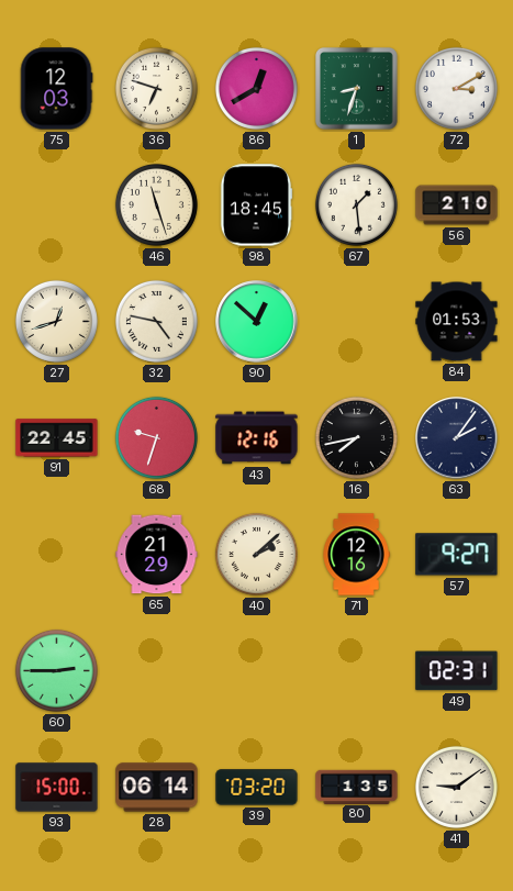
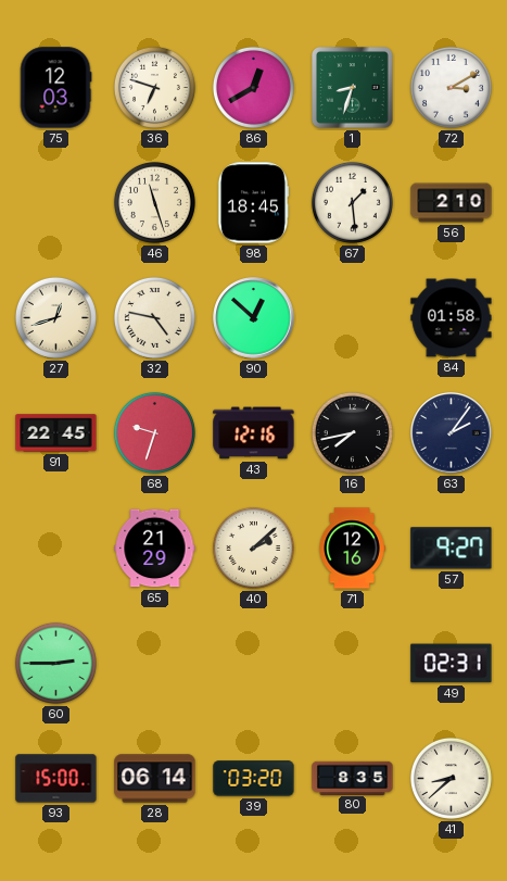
84: 01:53 -> 01:58 (452, 318)
80: 1:35 -> 8:35 (353, 778)
41: 9:09 -> 8:38 (451, 778)
